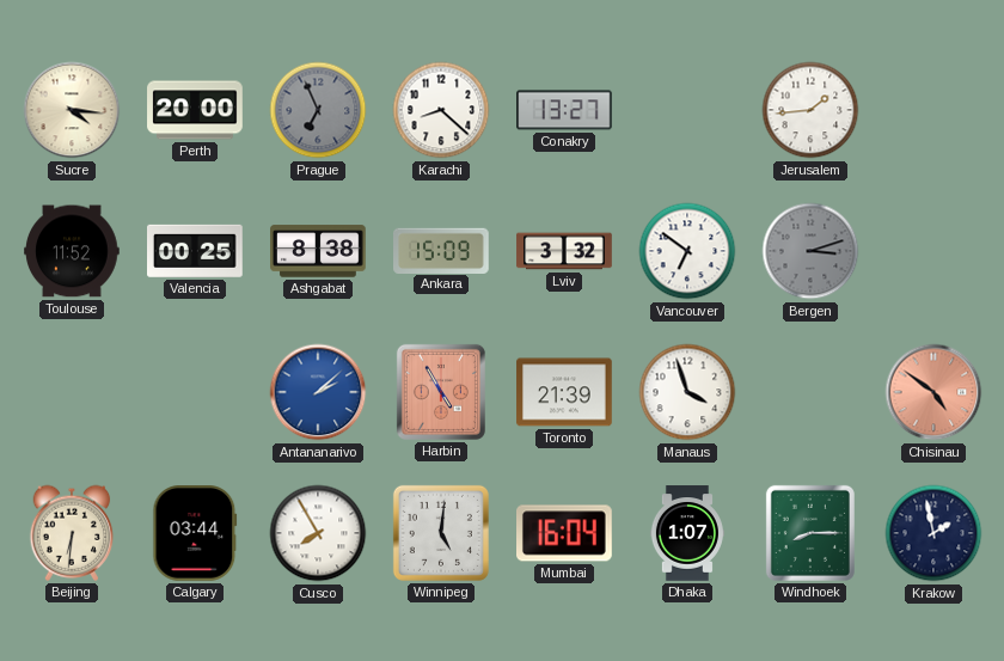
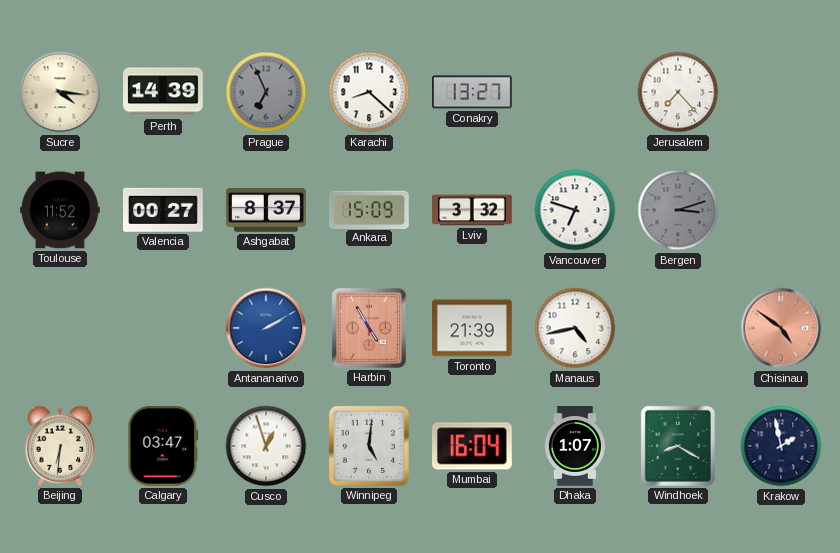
Perth: 20:00 -> 14:39 (163, 92)
Jerusalem: 1:44 -> 7:23 (678, 92)
Valencia: 00:25 -> 00:27 (164, 210)
Ashgabat: 8:38 -> 8:37 (266, 210)
Vancouver: 6:51 -> 6:48 (575, 210)
Antananarivo: 2:08 -> 2:10 (266, 328)
Manaus: 3:57 -> 4:43 (575, 328)
Calgary: 03:44 -> 03:47 (163, 447)
Cusco: 7:55 -> 12:57 (266, 446)
Windhoek: 8:15 -> 8:20 (678, 446)
